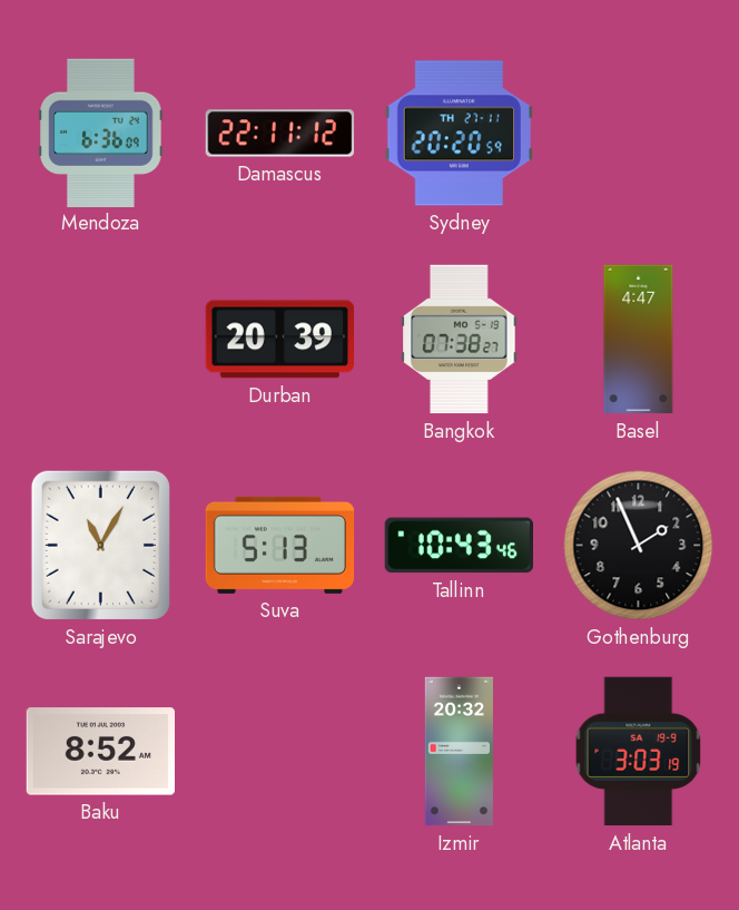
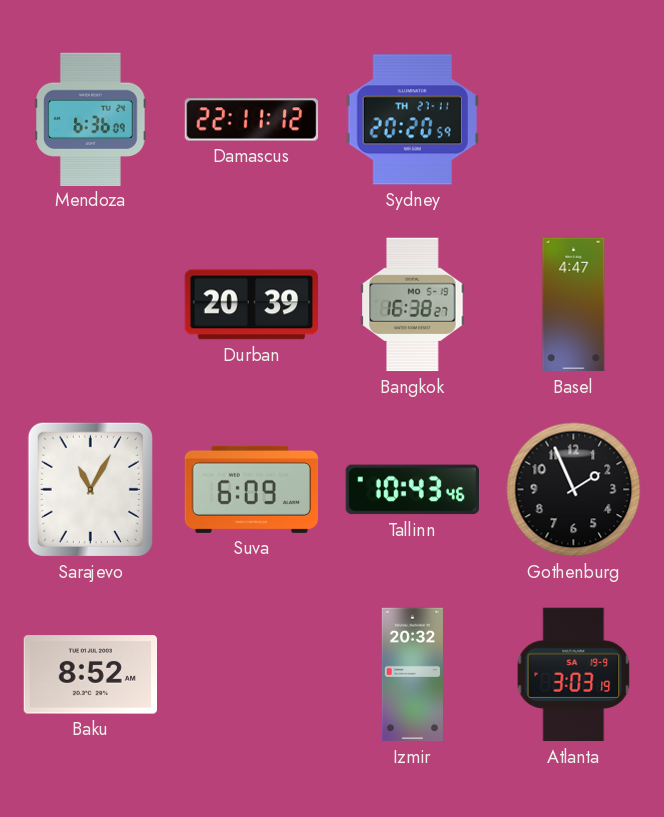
Bangkok: 07:38 -> 16:38 (413, 305)
Suva: 5:13 -> 6:09 (252, 489)
